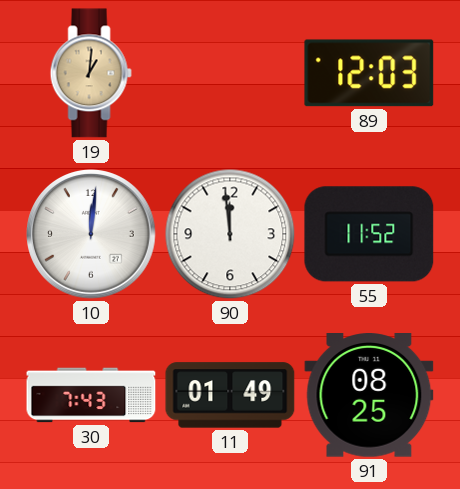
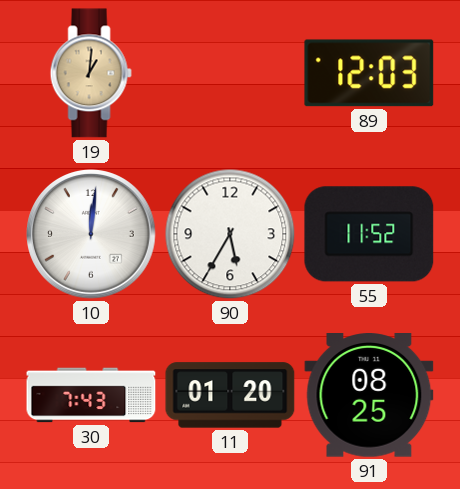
90: 11:59 -> 5:35 (230, 234)
11: 01:49 -> 01:20 (230, 395)
